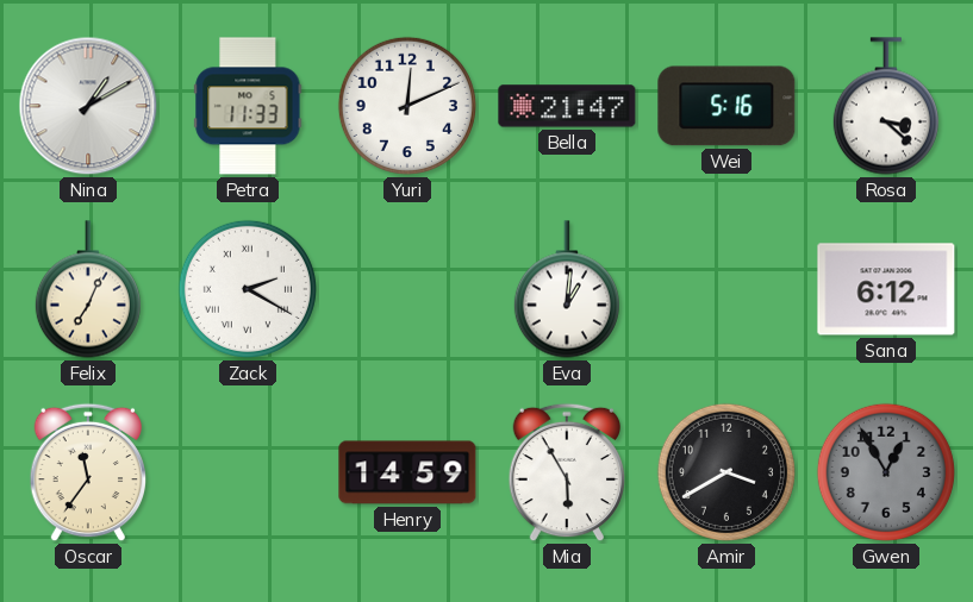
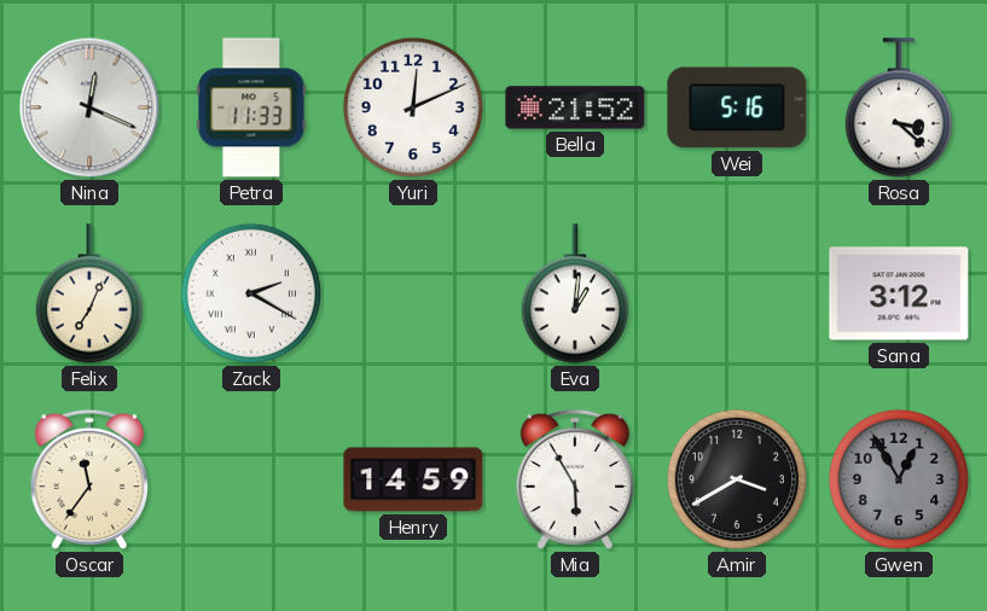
Nina: 1:10 -> 12:19 (89, 107)
Bella: 21:47 -> 21:52 (575, 107)
Sana: 6:12 -> 3:12 (899, 293)
